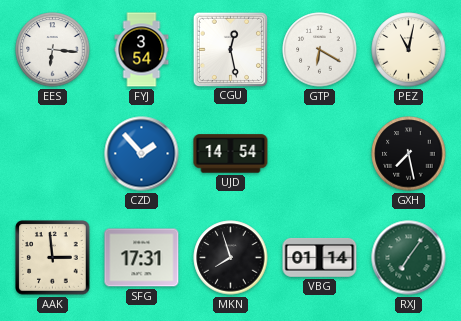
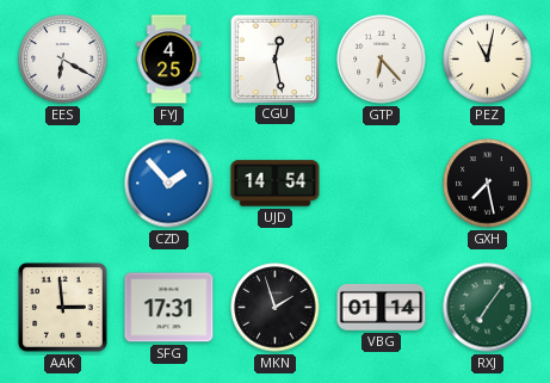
EES: 6:16 -> 6:20 (63, 60)
FYJ: 3:54 -> 4:25 (169, 60)
GTP: 6:20 -> 6:23 (382, 60)
MKN: 7:57 -> 1:57 (276, 308)
